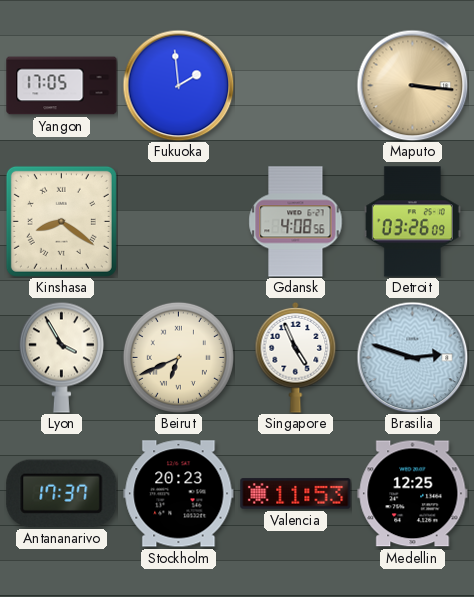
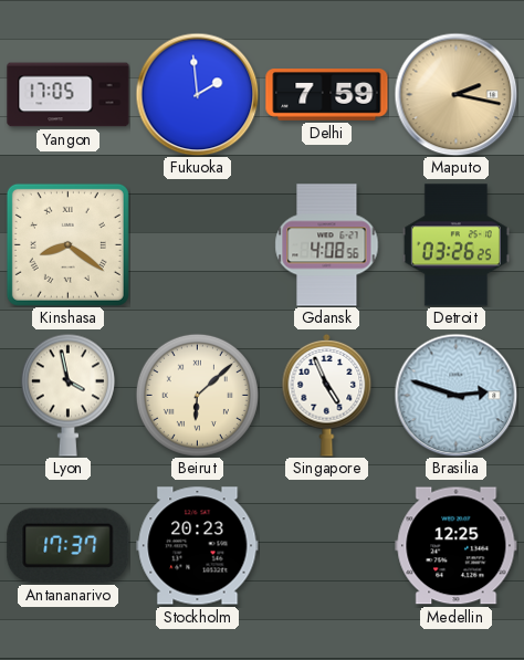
Delhi: none -> 7:59 (327, 95)
Maputo: 3:16 -> 2:17 (455, 94)
Detroit: 03:26:09 -> 03:26:25 (455, 245)
Lyon: 3:55 -> 3:58 (67, 395)
Beirut: 6:41 -> 6:08 (197, 395)
Valencia: 11:53 -> none (296, 494)
